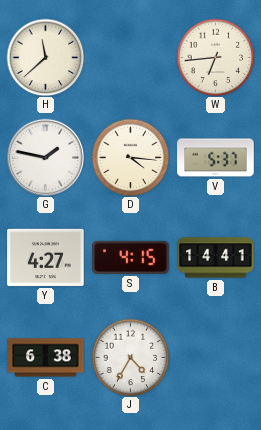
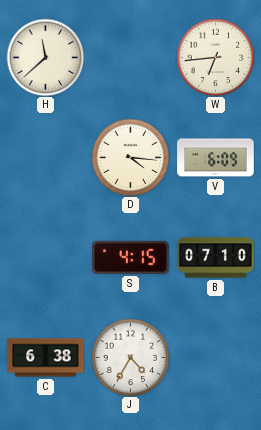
G: 1:47 -> none (45, 157)
V: 5:37 -> 6:09 (216, 158)
Y: 4:27 -> none (46, 257)
B: 14:41 -> 07:10 (216, 258)
